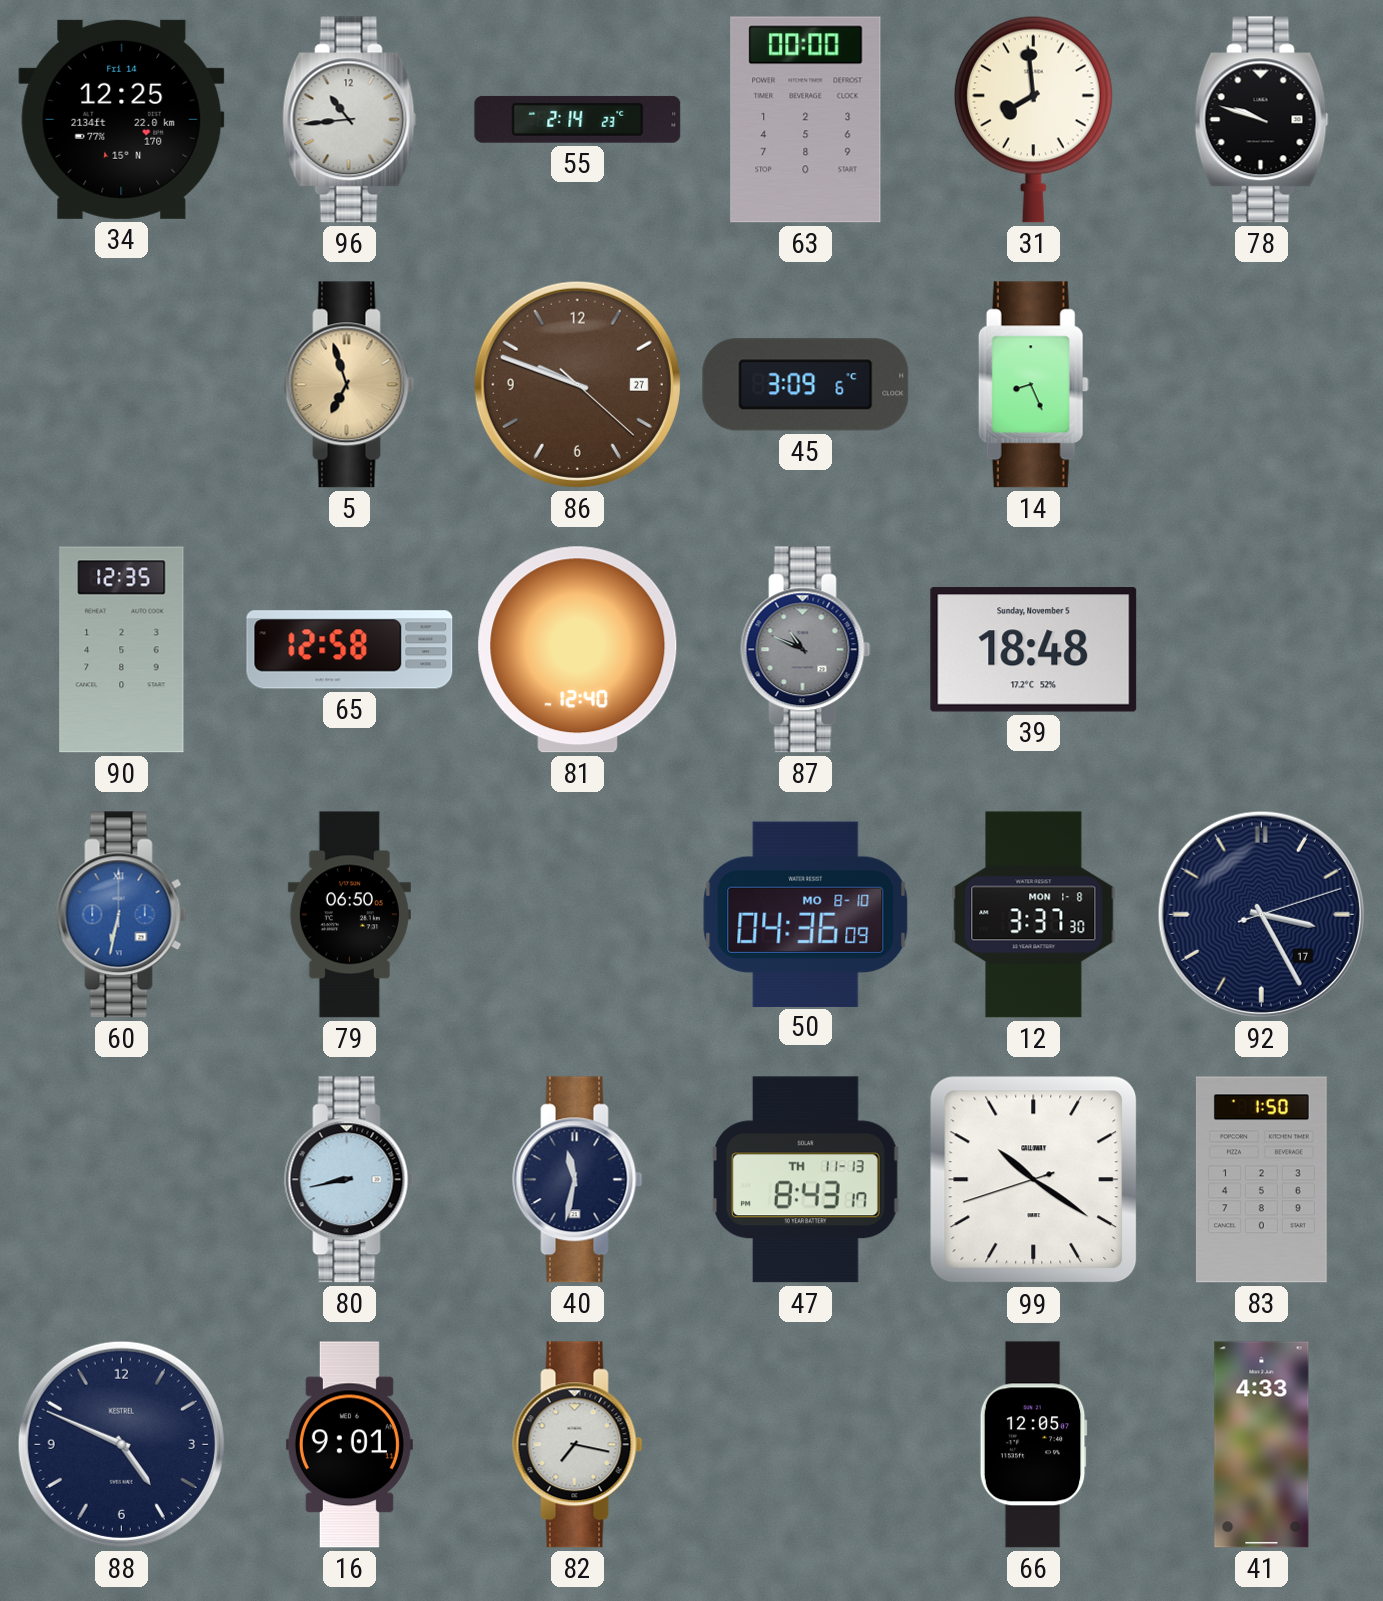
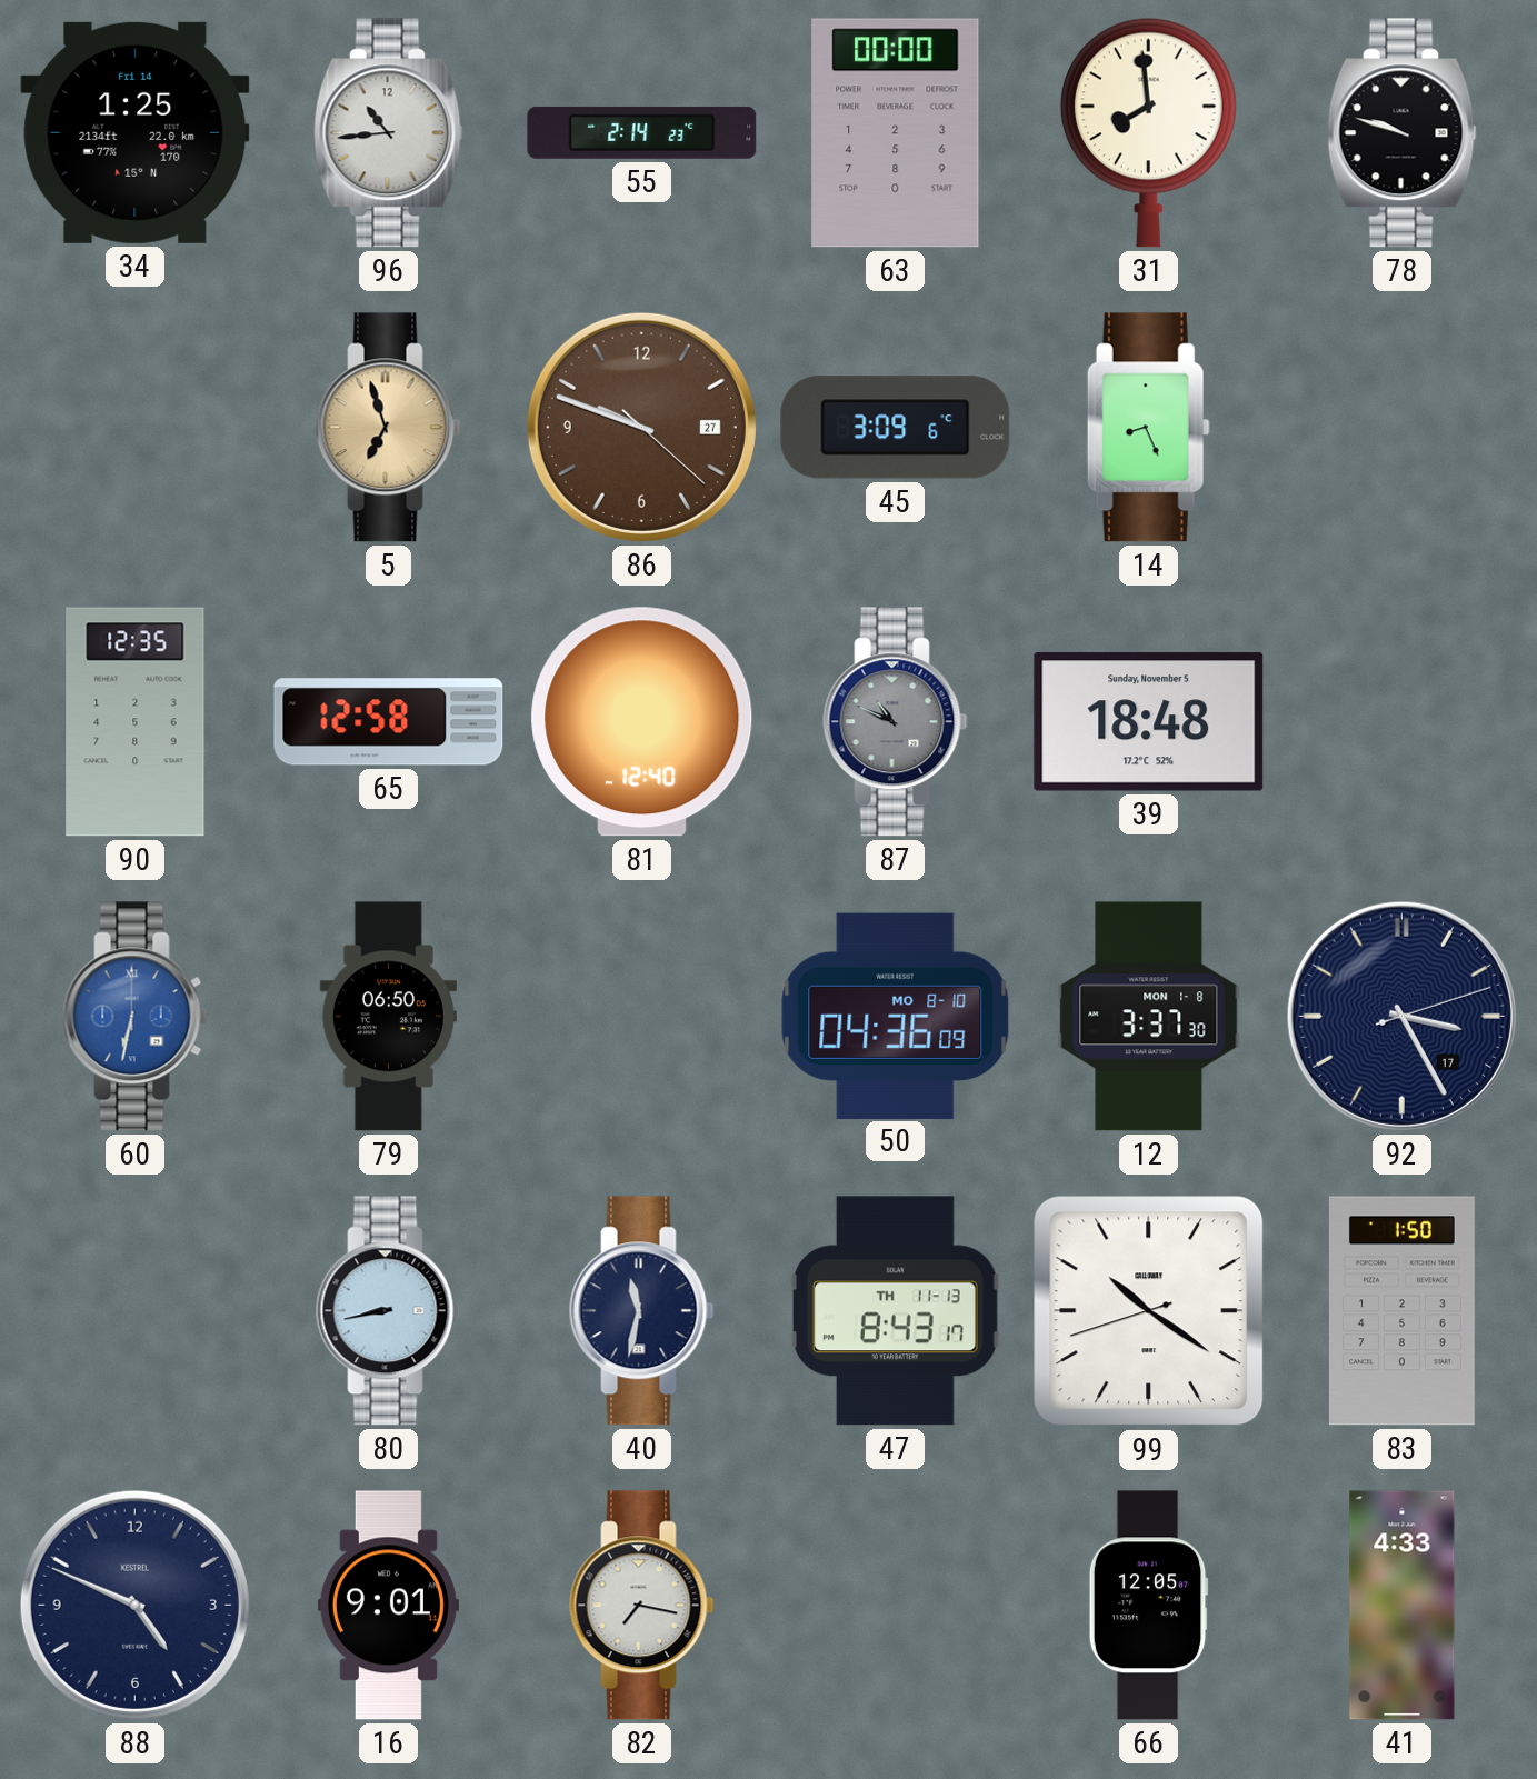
34: 12:25 -> 1:25 (136, 132)
